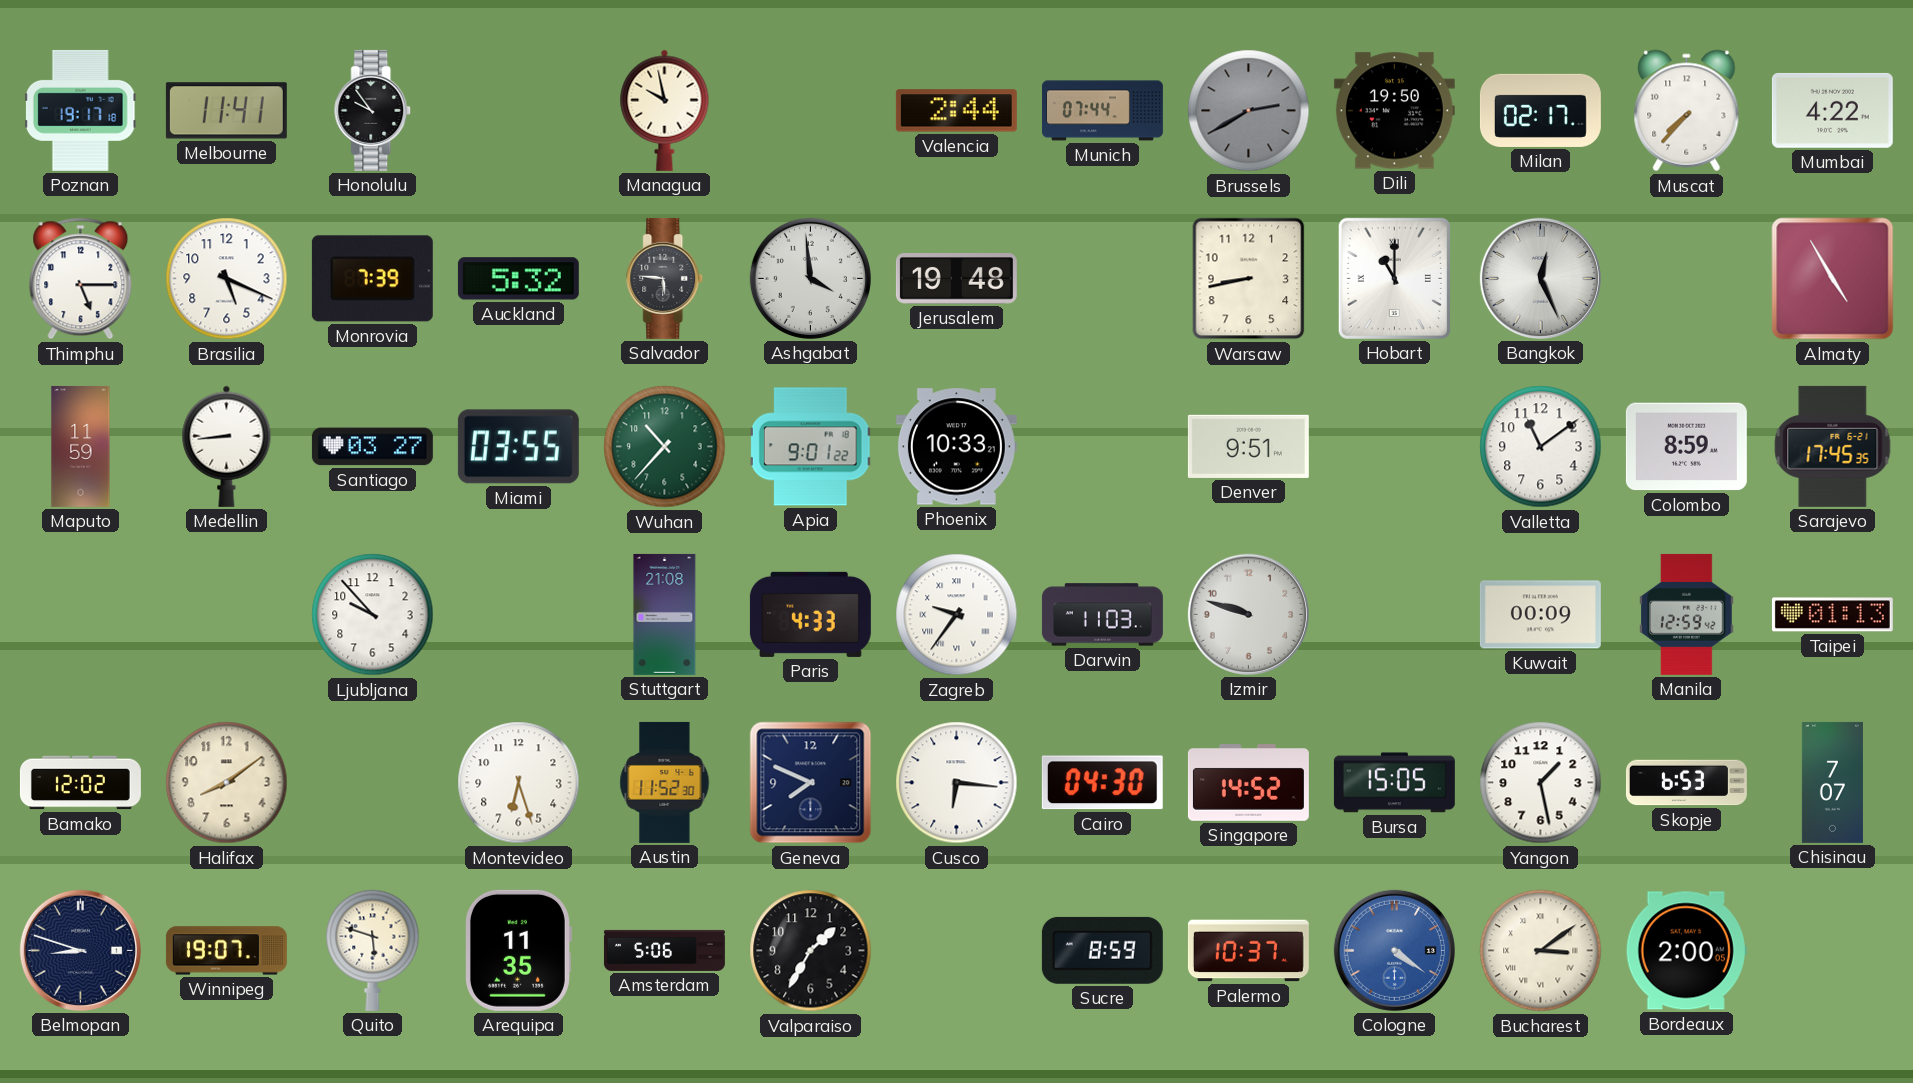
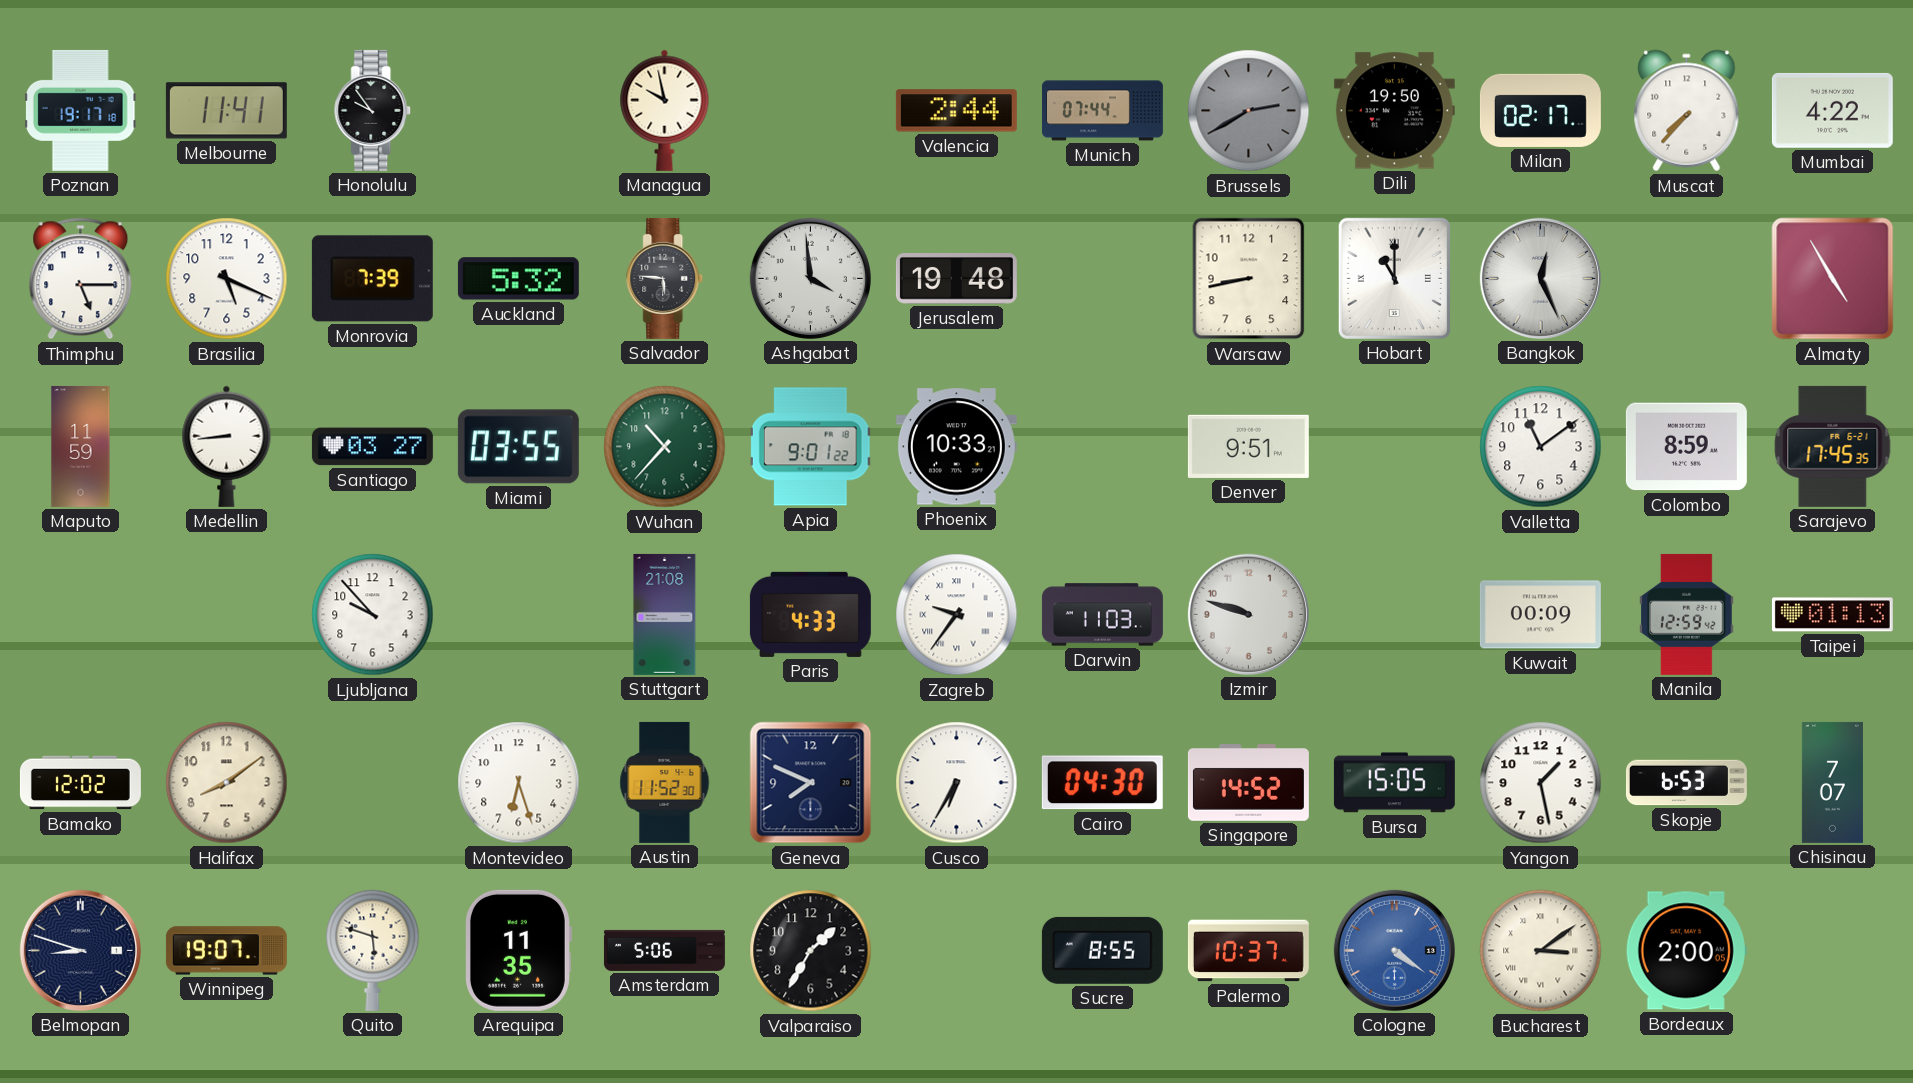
Cusco: 6:16 -> 6:35 (957, 783)
Sucre: 8:59 -> 8:55 (1102, 950)
